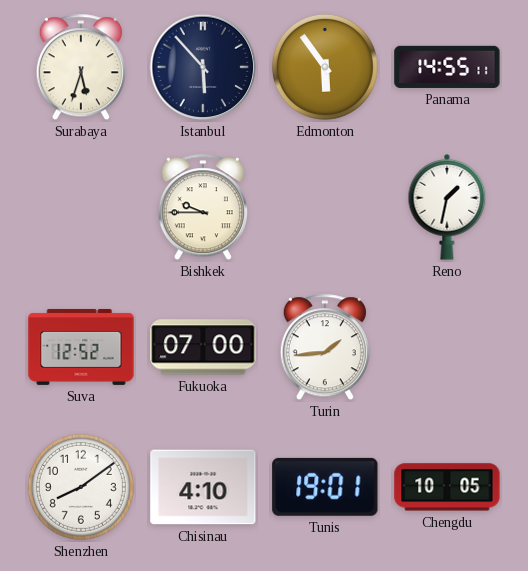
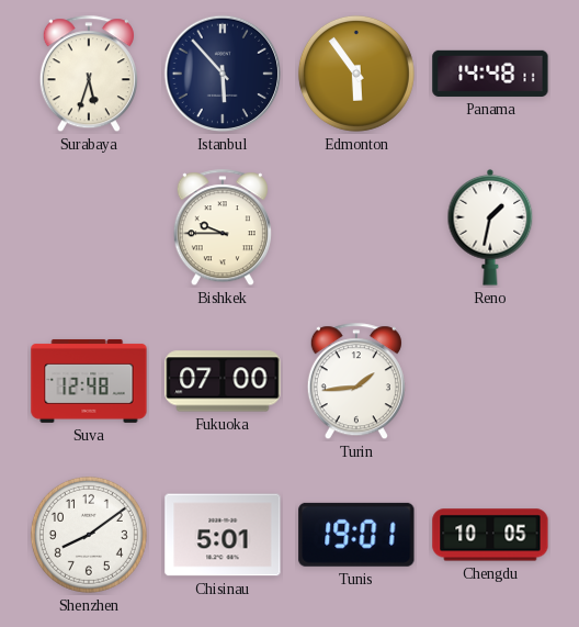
Panama: 14:55 -> 14:48 (490, 74)
Suva: 12:52 -> 12:48 (89, 381)
Chisinau: 4:10 -> 5:01 (223, 535)
